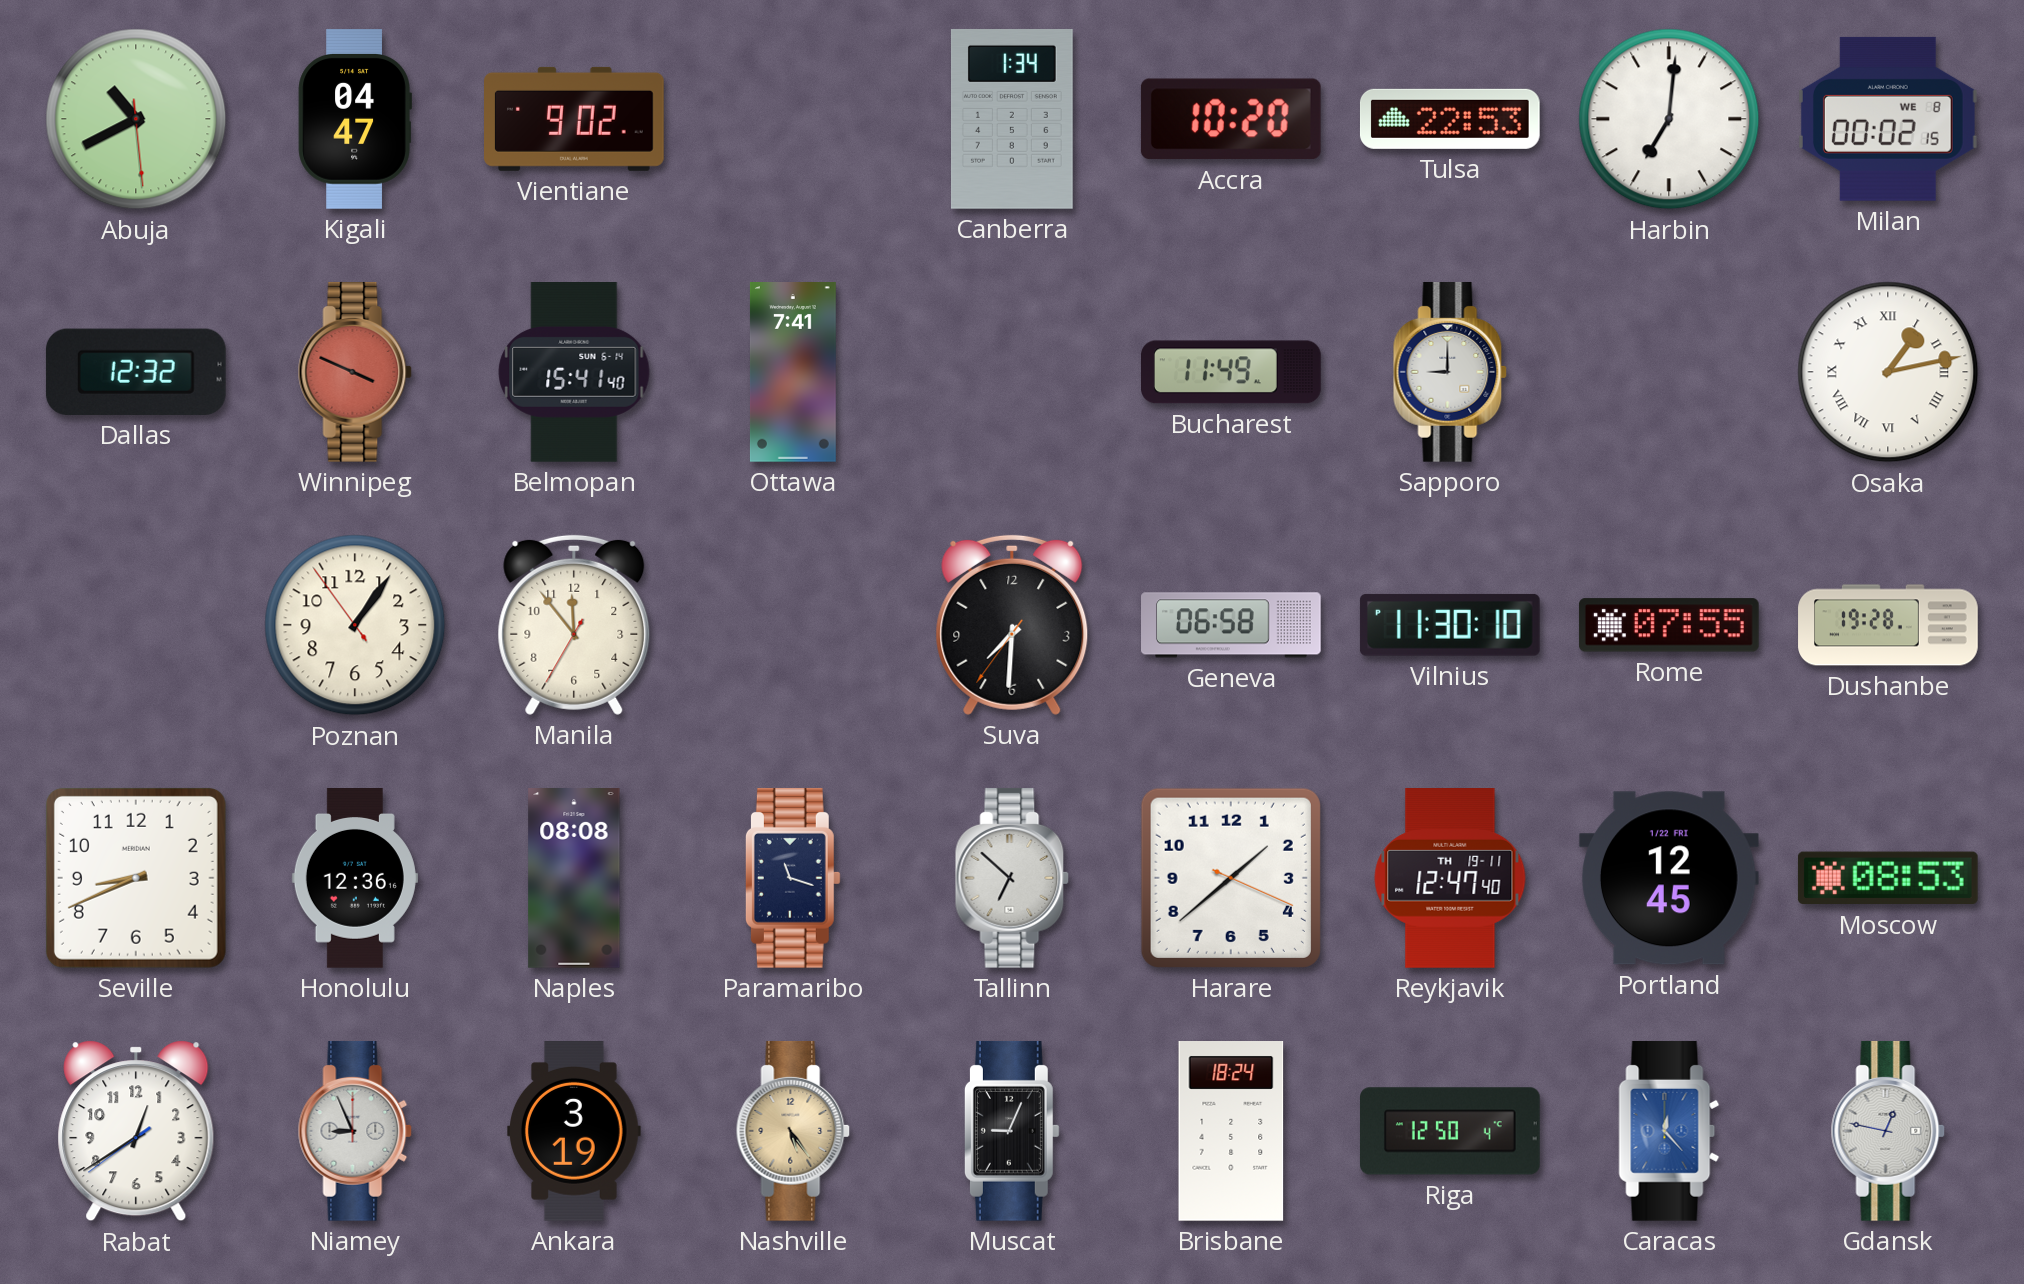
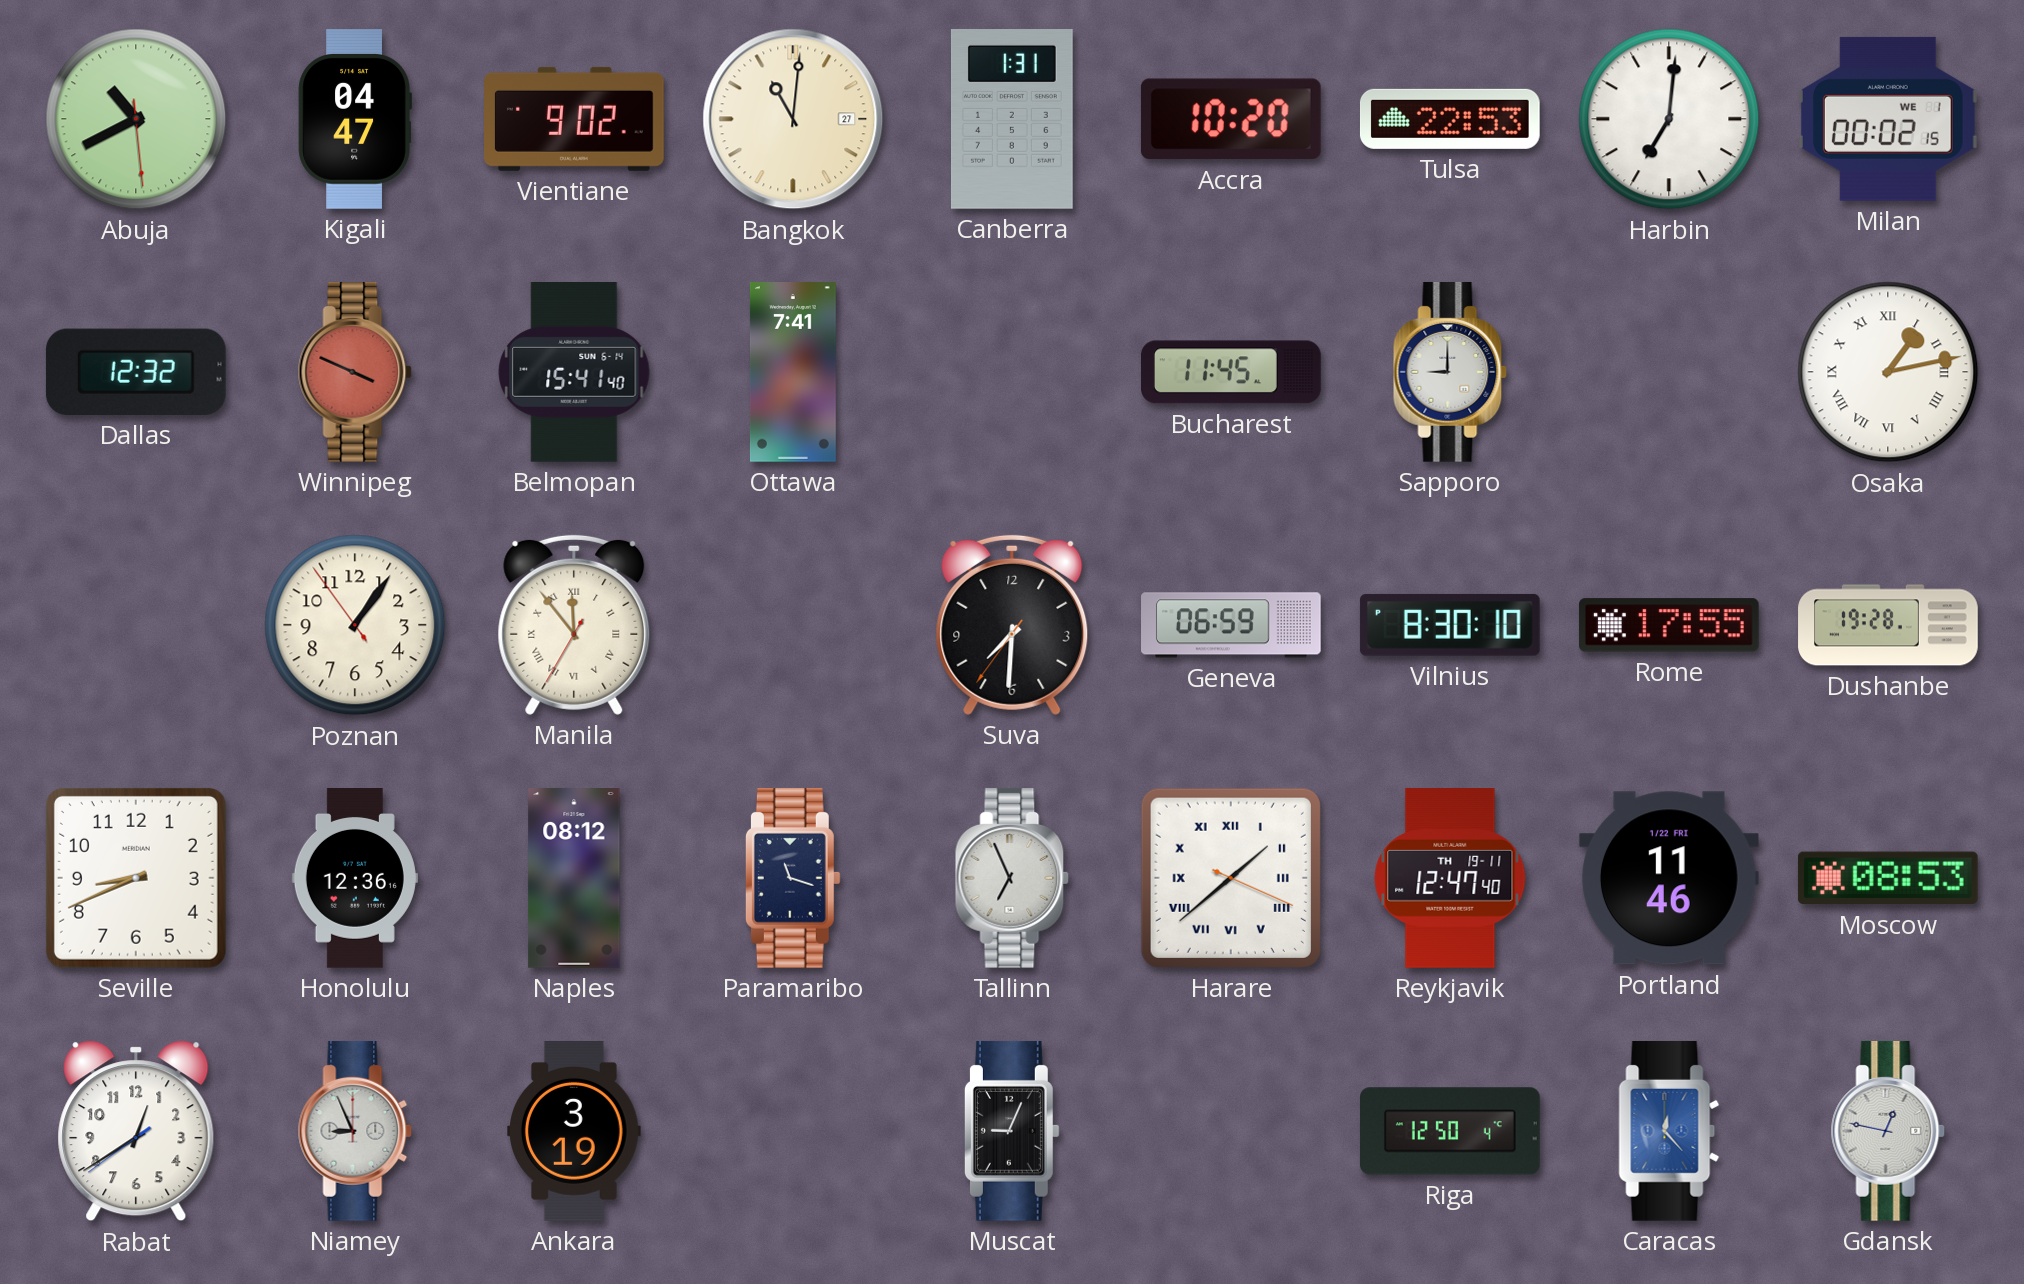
Bangkok: none -> 11:01 (793, 119)
Canberra: 1:34 -> 1:31 (1012, 120)
Milan date: WE 8 -> WE 1 (1888, 119)
Bucharest: 11:49 -> 11:45 (1232, 372)
Manila numerals: Arabic -> Roman (574, 625)
Geneva: 06:58 -> 06:59 (1232, 625)
Vilnius: 11:30 -> 8:30 (1450, 625)
Rome: 07:55 -> 17:55 (1669, 625)
Naples: 08:08 -> 08:12 (574, 879)
Tallinn: 6:52 -> 6:56 (1012, 878)
Harare numerals: Arabic -> Roman (1231, 878)
Portland: 12:45 -> 11:46 (1669, 878)
Nashville: 5:24 -> none (793, 1131)
Brisbane: 18:24 -> none (1231, 1132)
